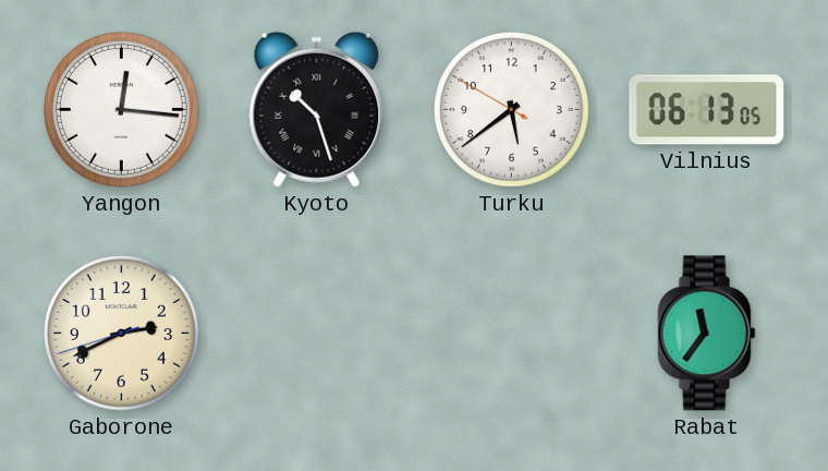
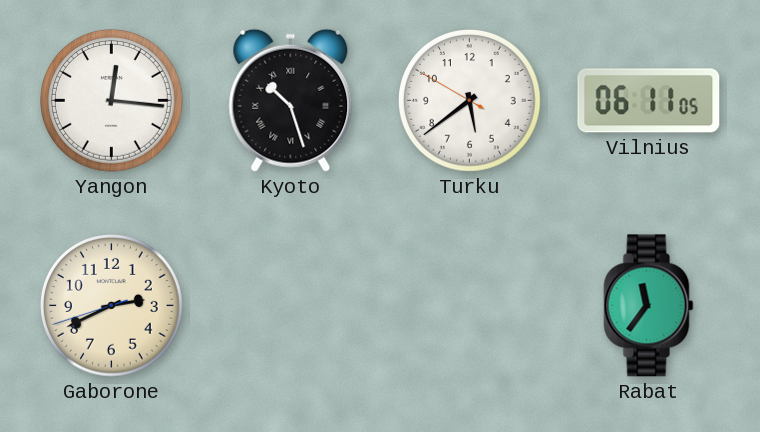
Vilnius: 06:13 -> 06:11 (649, 101)
